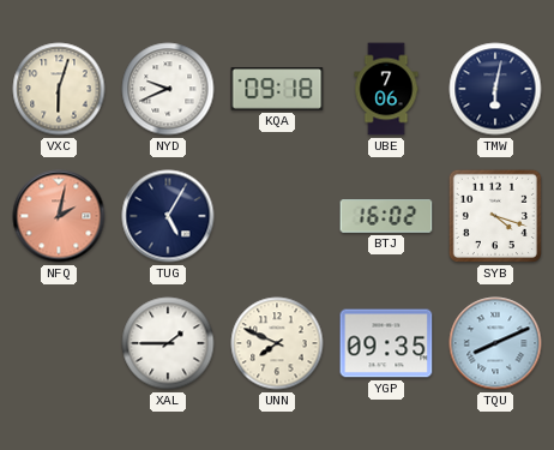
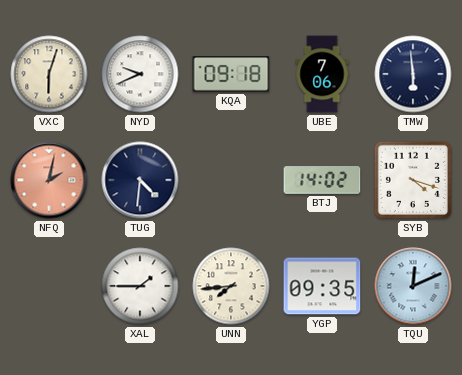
TMW: 6:02 -> 5:59 (413, 74)
TUG: 5:05 -> 4:31 (140, 180)
BTJ: 16:02 -> 14:02 (322, 180)
UNN: 7:49 -> 7:44 (231, 286)
TQU: 8:11 -> 12:11 (413, 286)
